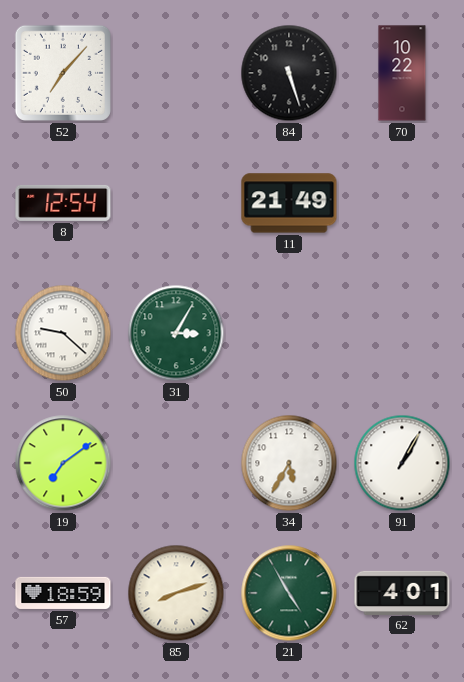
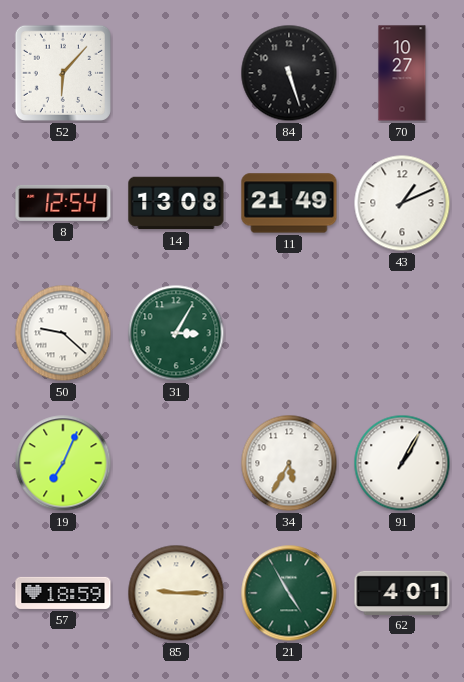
52: 7:07 -> 6:07 (63, 73)
70: 10:22 -> 10:27 (402, 73)
14: none -> 13:08 (176, 203)
43: none -> 1:11 (402, 203)
19: 7:09 -> 7:04 (63, 463)
85: 8:12 -> 9:15 (176, 593)
